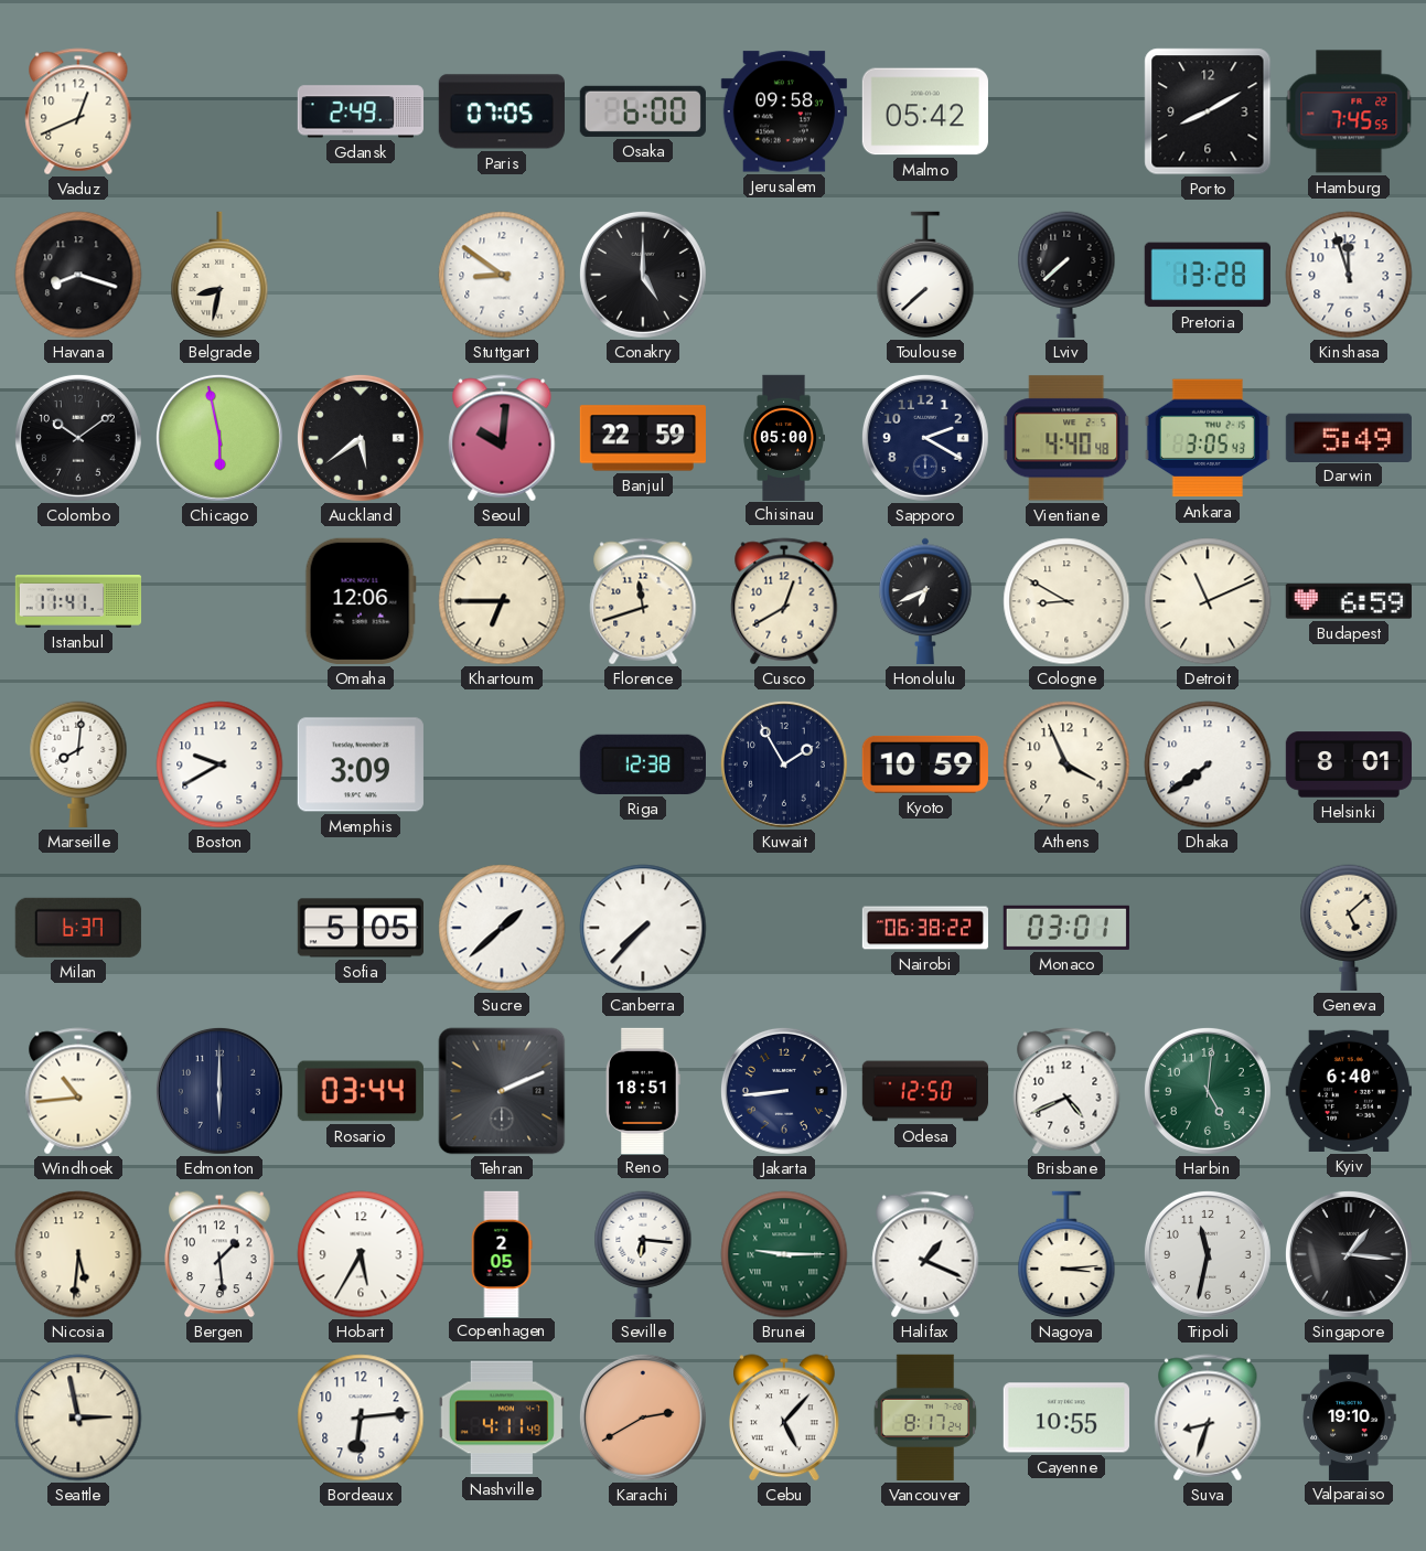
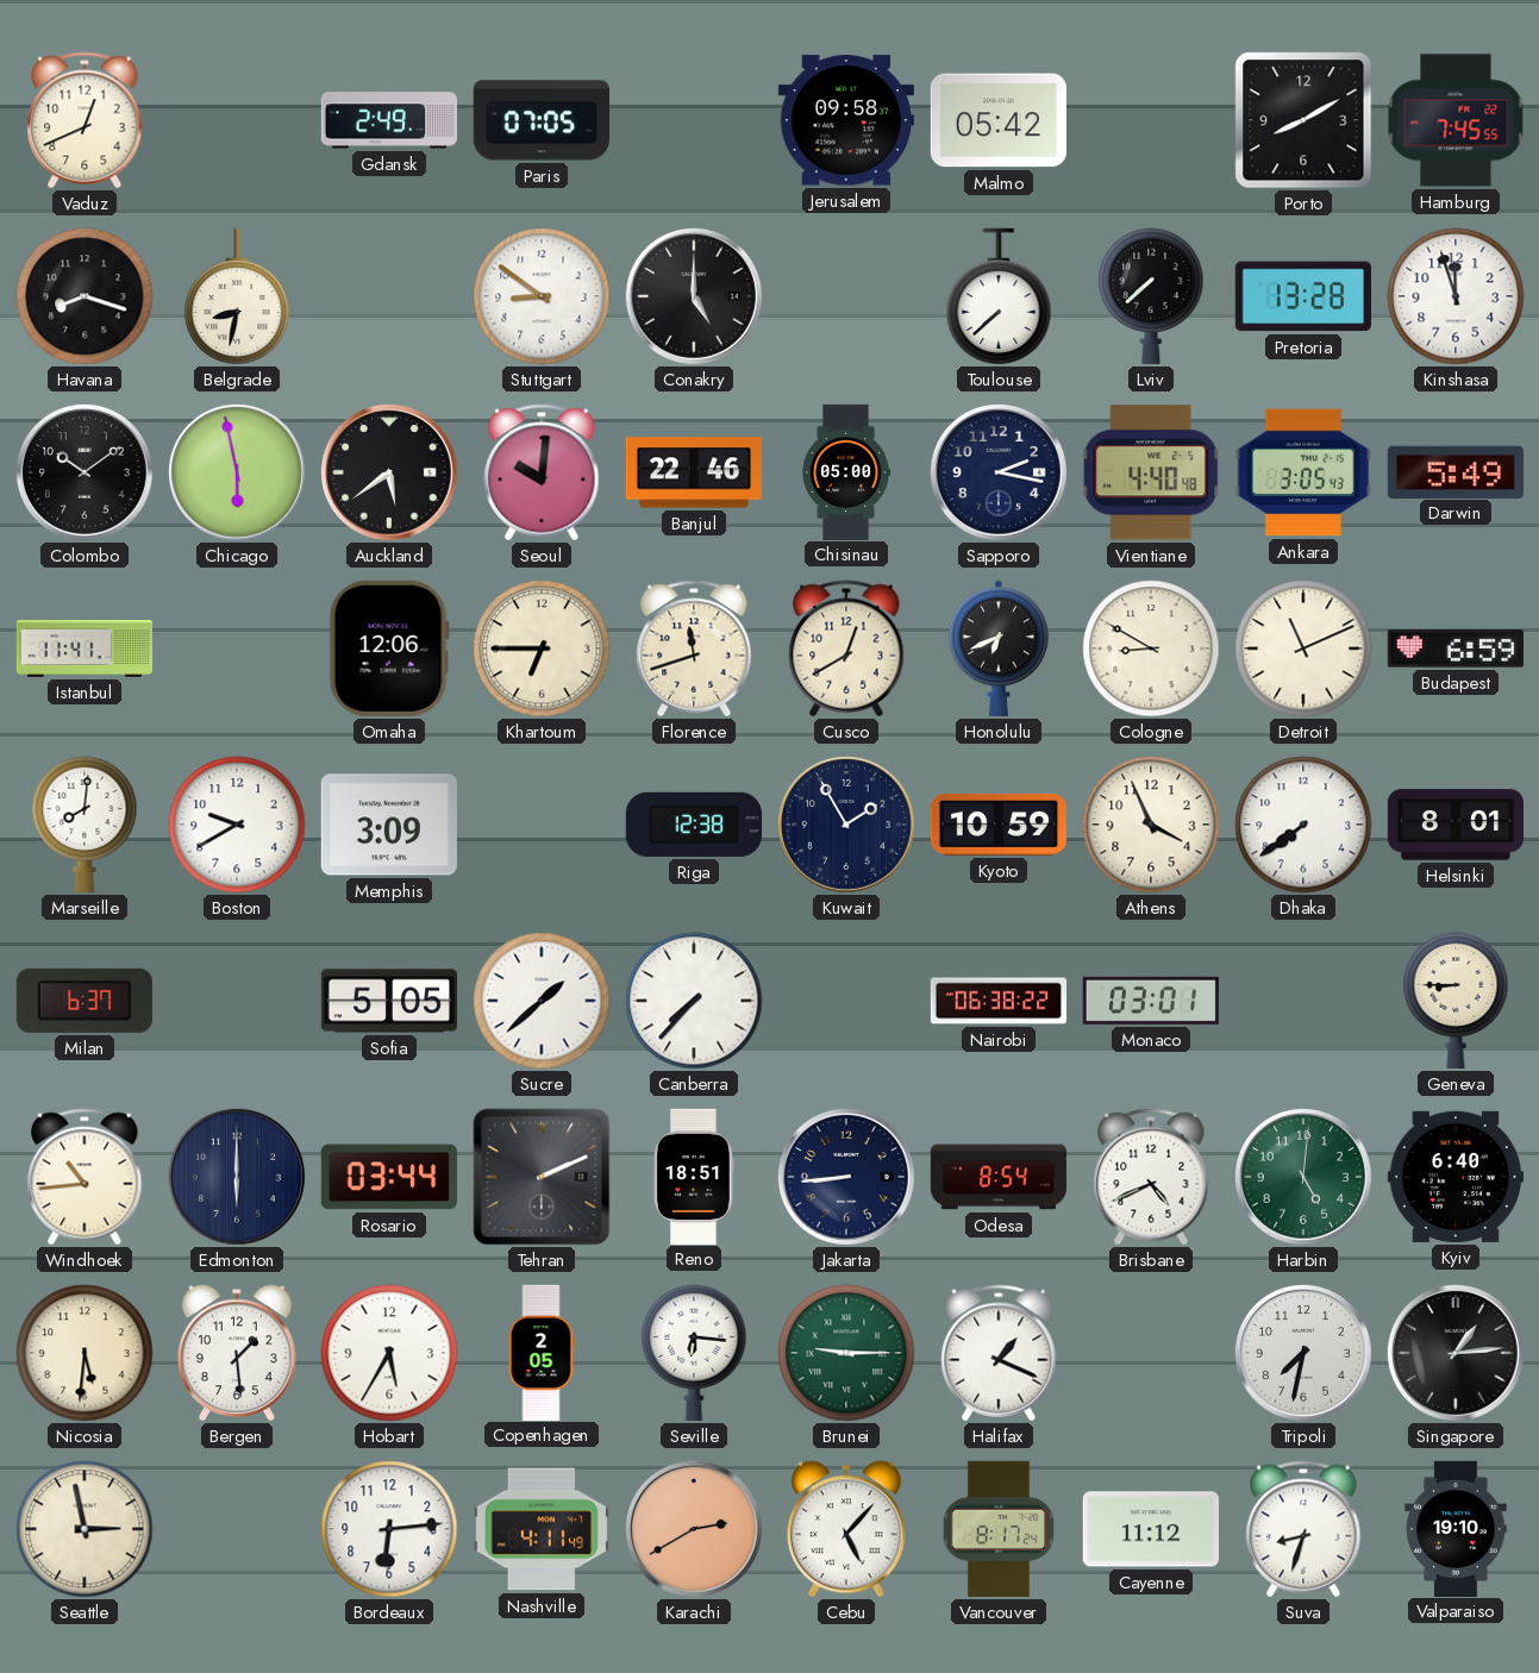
Osaka: 6:00 -> none (643, 111)
Banjul: 22:59 -> 22:46 (693, 472)
Sapporo: 2:20 -> 2:17 (999, 472)
Geneva: 5:08 -> 8:45 (1456, 1001)
Odesa: 12:50 -> 8:54 (997, 1177)
Nagoya: 3:14 -> none (1066, 1254)
Tripoli: 11:32 -> 7:32 (1303, 1353)
Singapore: 1:16 -> 1:14 (1456, 1353)
Cayenne: 10:55 -> 11:12 (1151, 1529)
